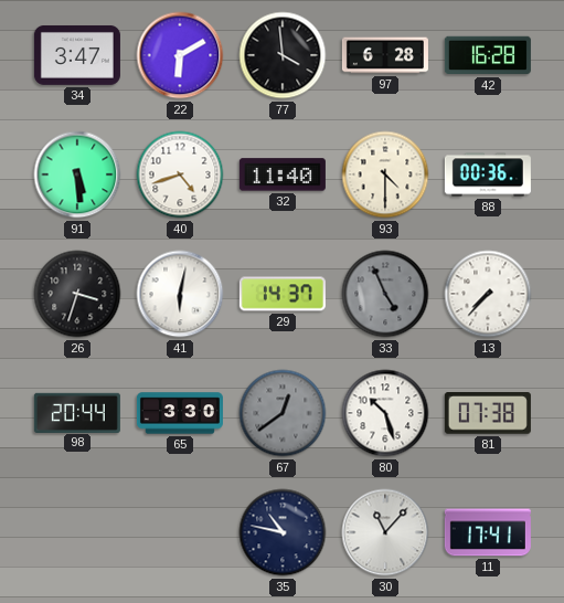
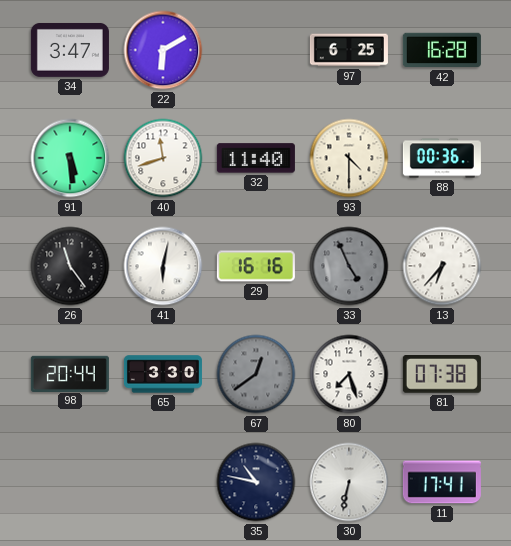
77: 3:59 -> none (283, 55)
97: 6:28 -> 6:25 (349, 50)
40: 4:42 -> 11:42 (163, 158)
26: 3:33 -> 11:24 (70, 266)
29: 14:37 -> 16:16 (256, 266)
13: 7:37 -> 6:37 (442, 266)
80: 10:27 -> 7:27 (349, 374)
30: 11:07 -> 6:32 (349, 482)
